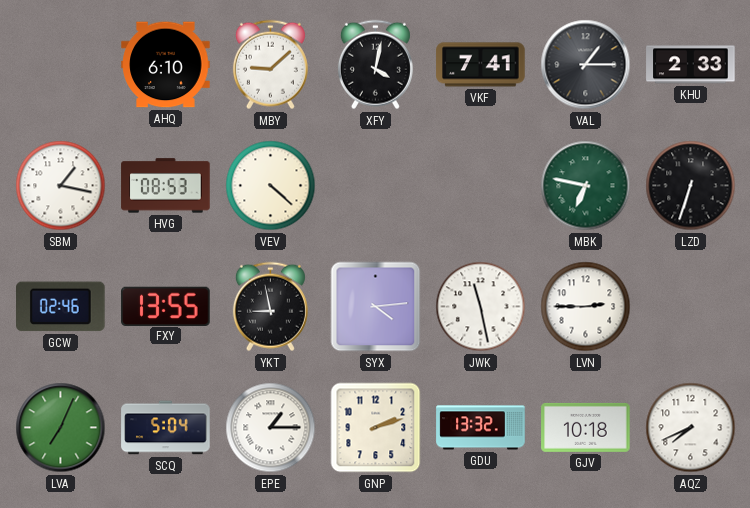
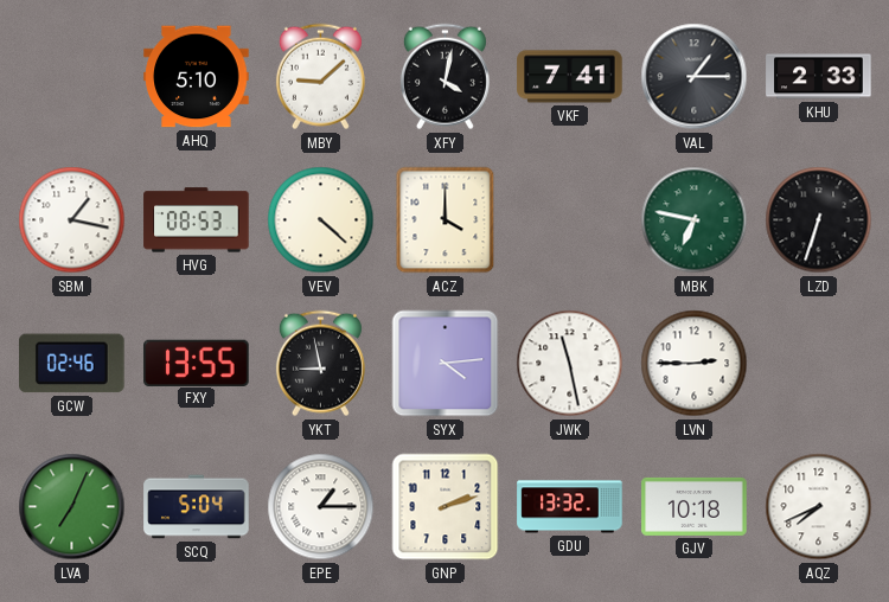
AHQ: 6:10 -> 5:10 (197, 77)
ACZ: none -> 4:00 (446, 220)
